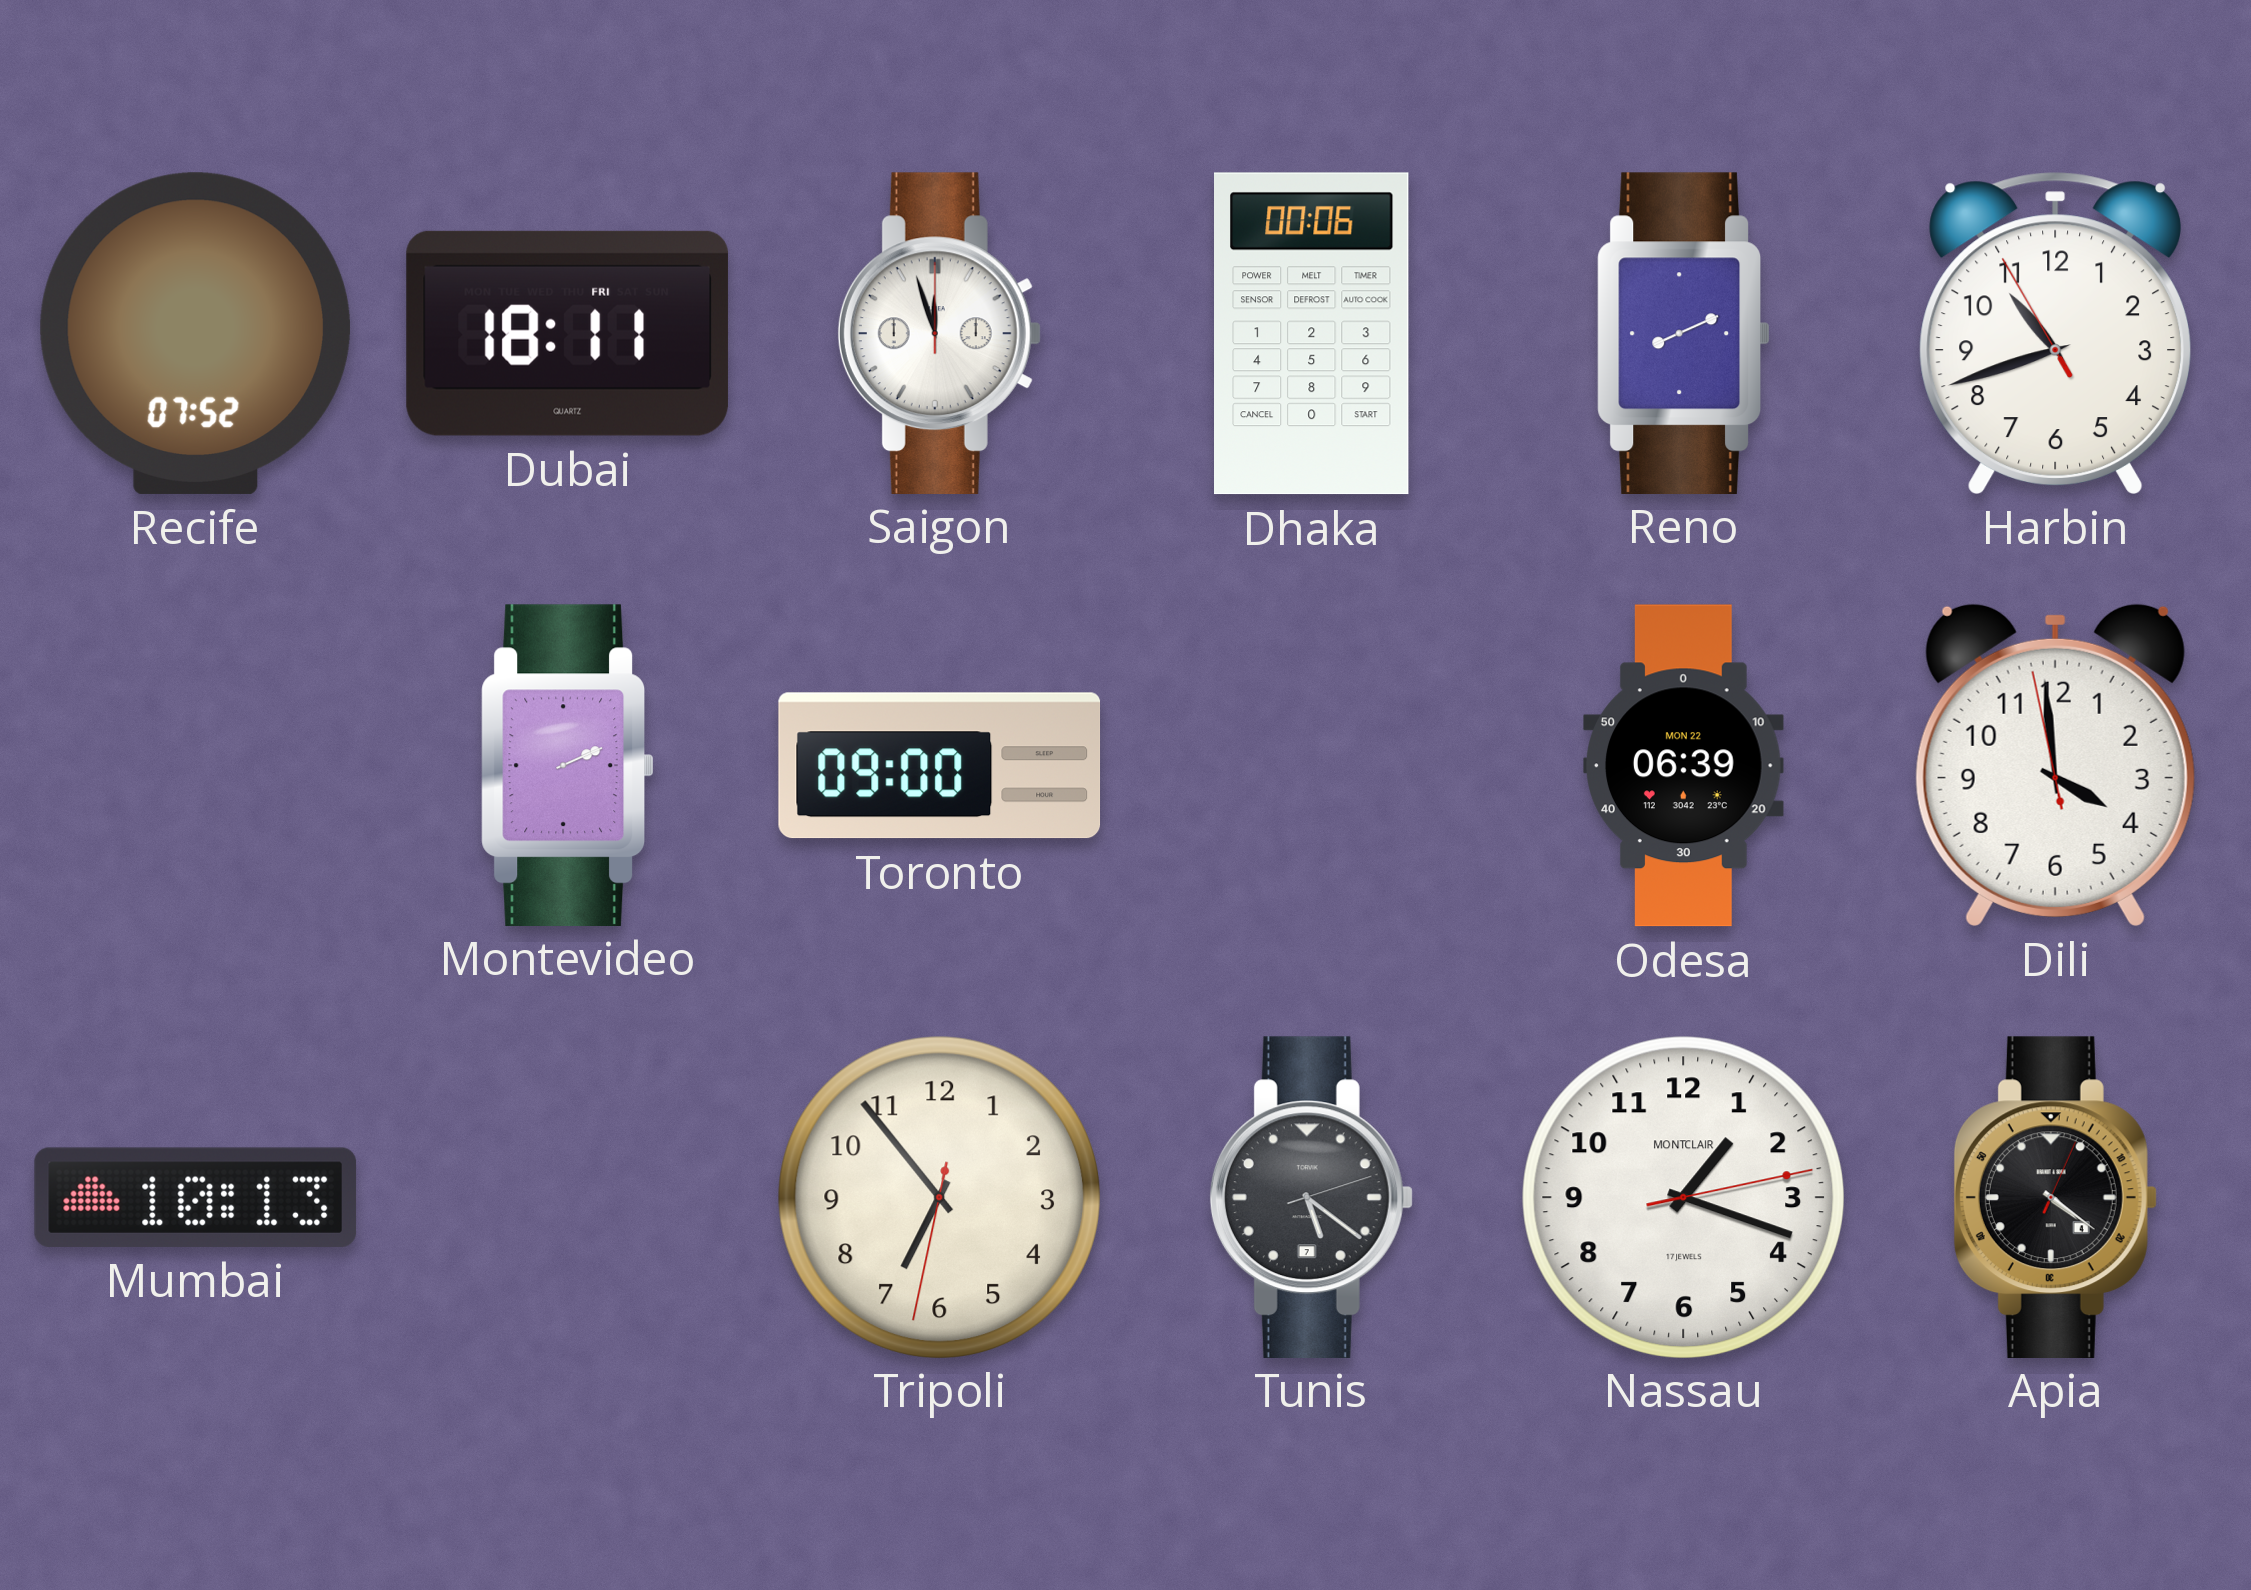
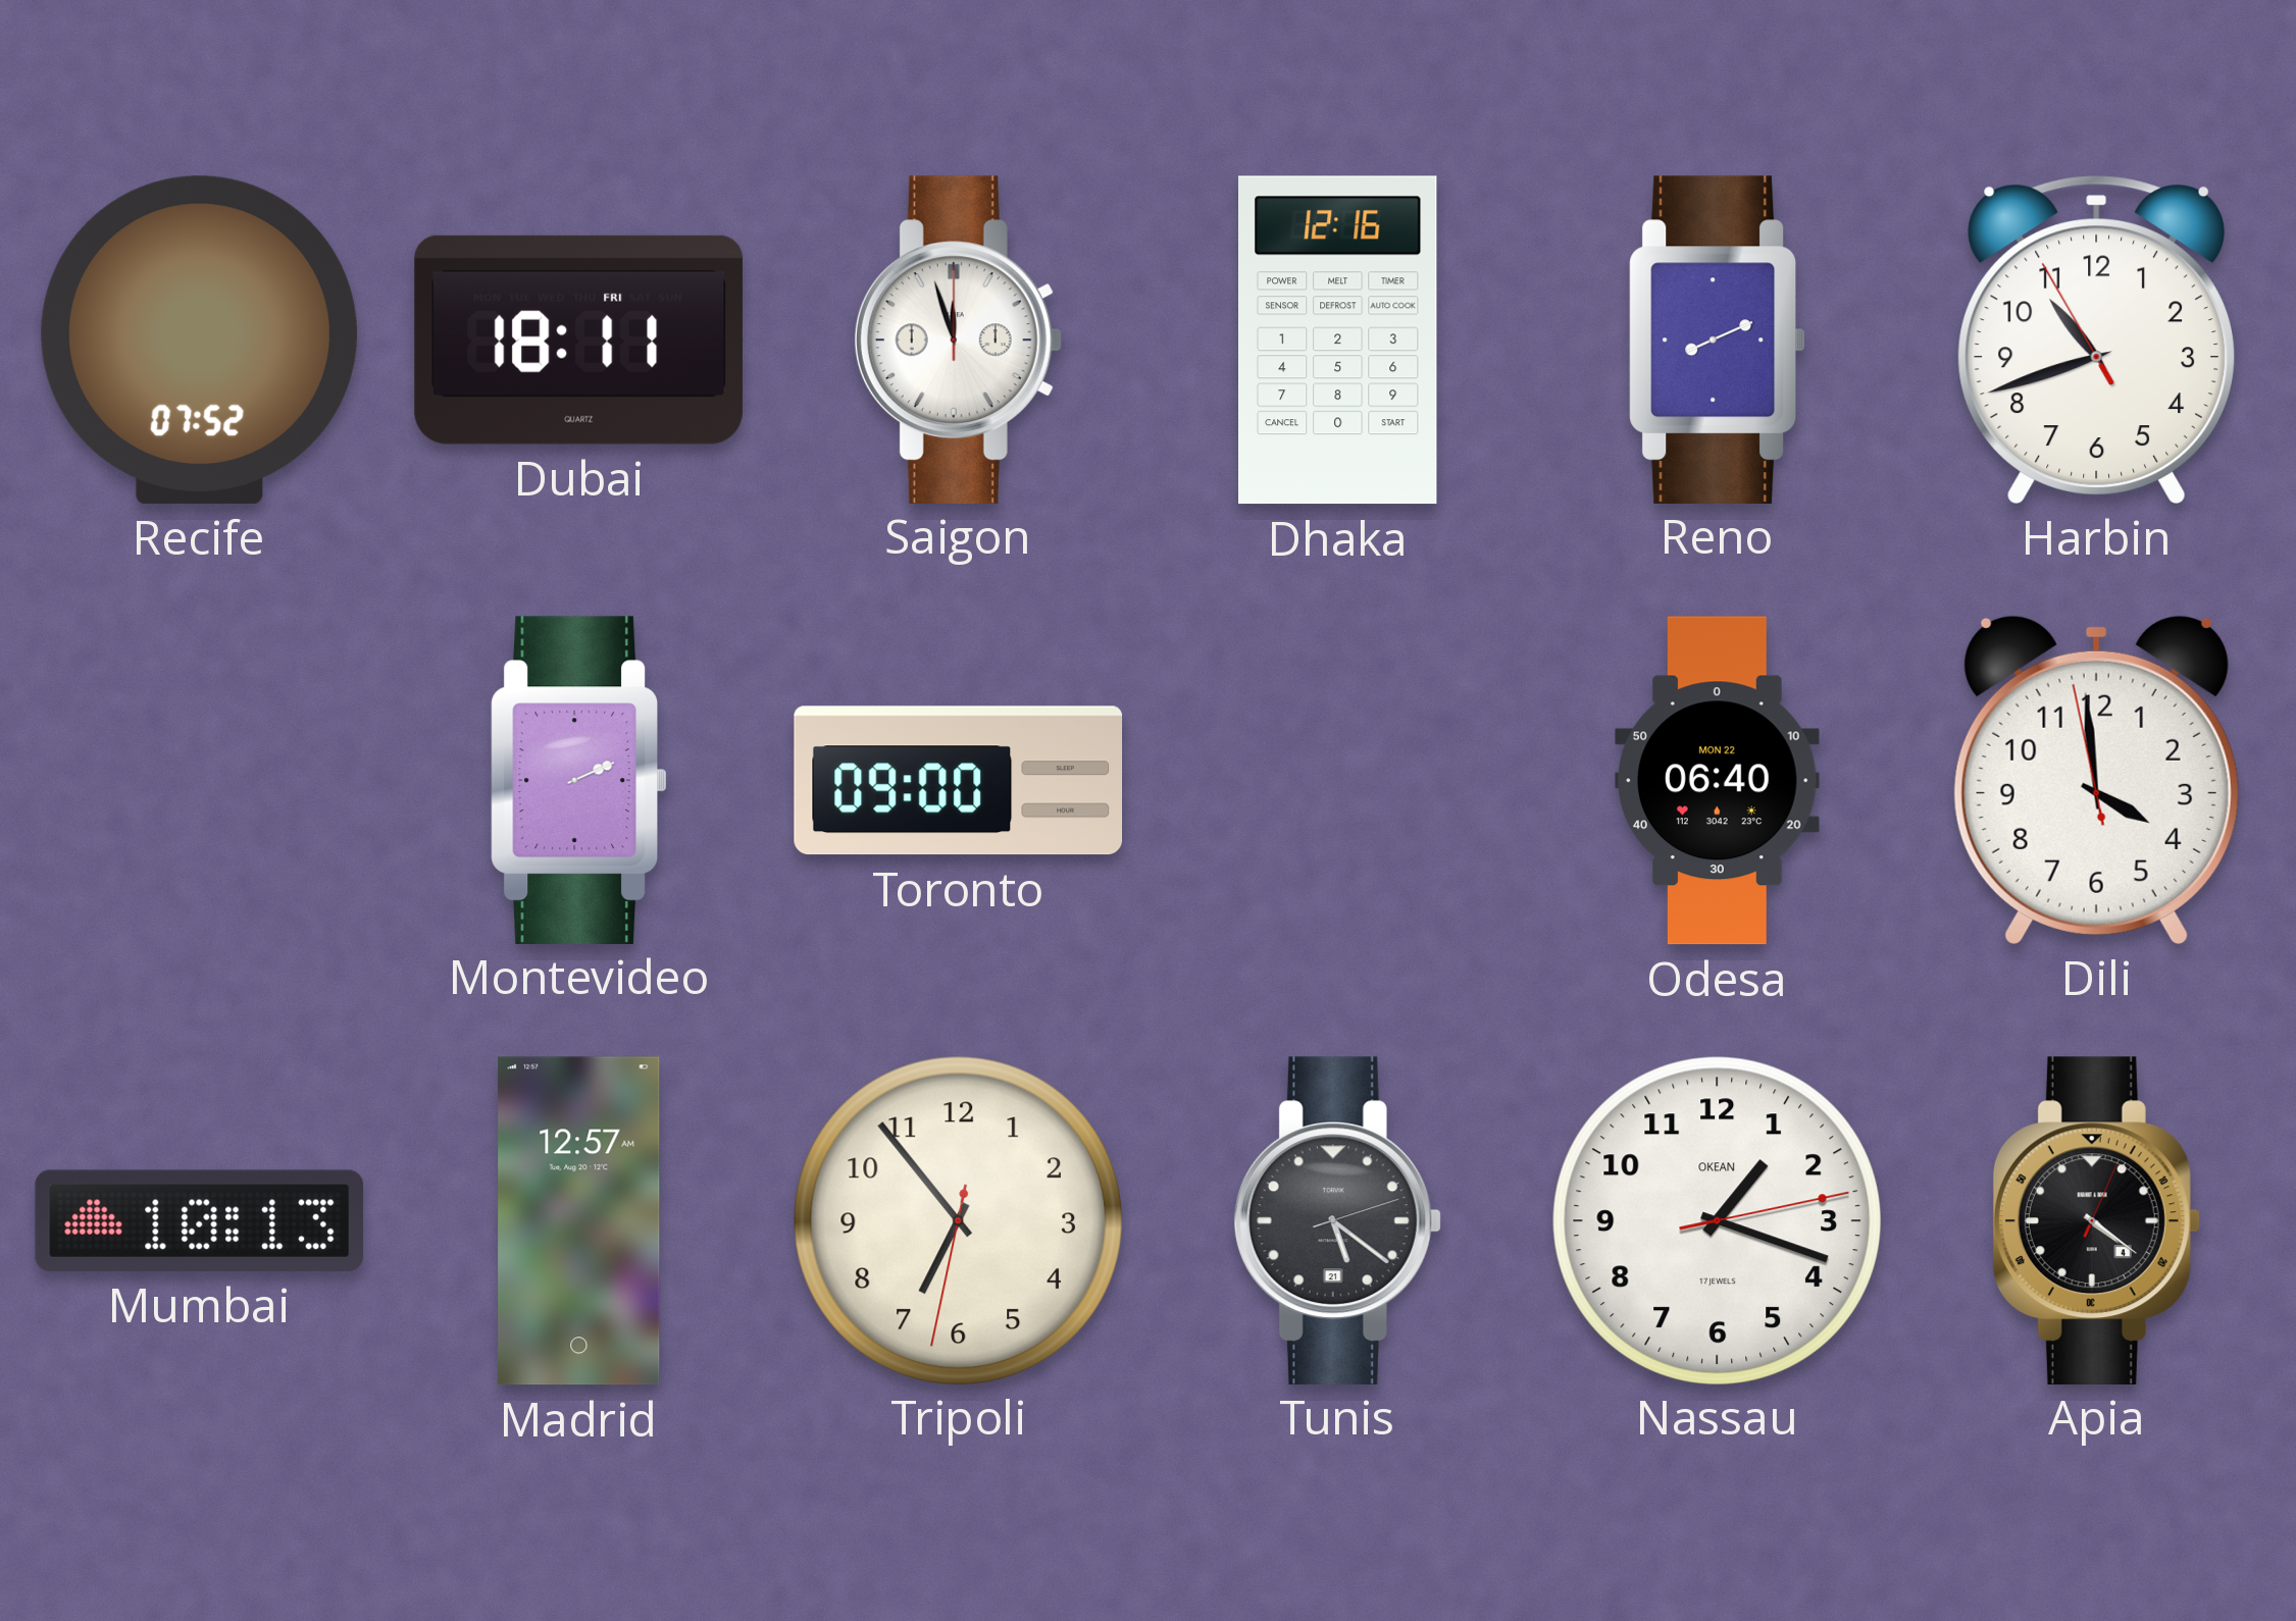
Dhaka: 00:06 -> 12:16 (1338, 341)
Odesa: 06:39 -> 06:40 (1718, 781)
Madrid: none -> 12:57 (579, 1221)
Tunis date: 7 -> 21 (1337, 1220)
Nassau brand: MONTCLAIR -> OKEAN (1717, 1220)
